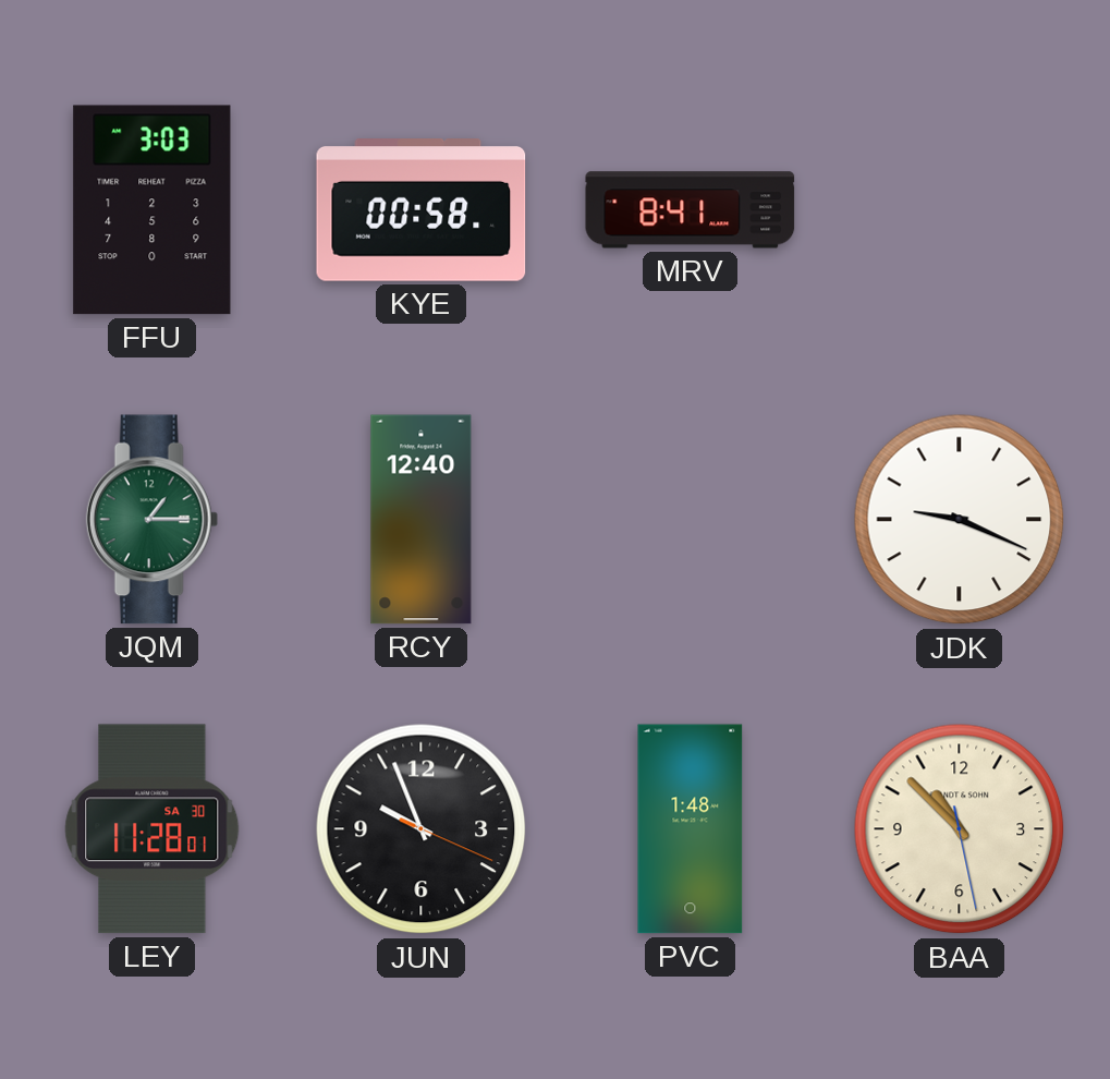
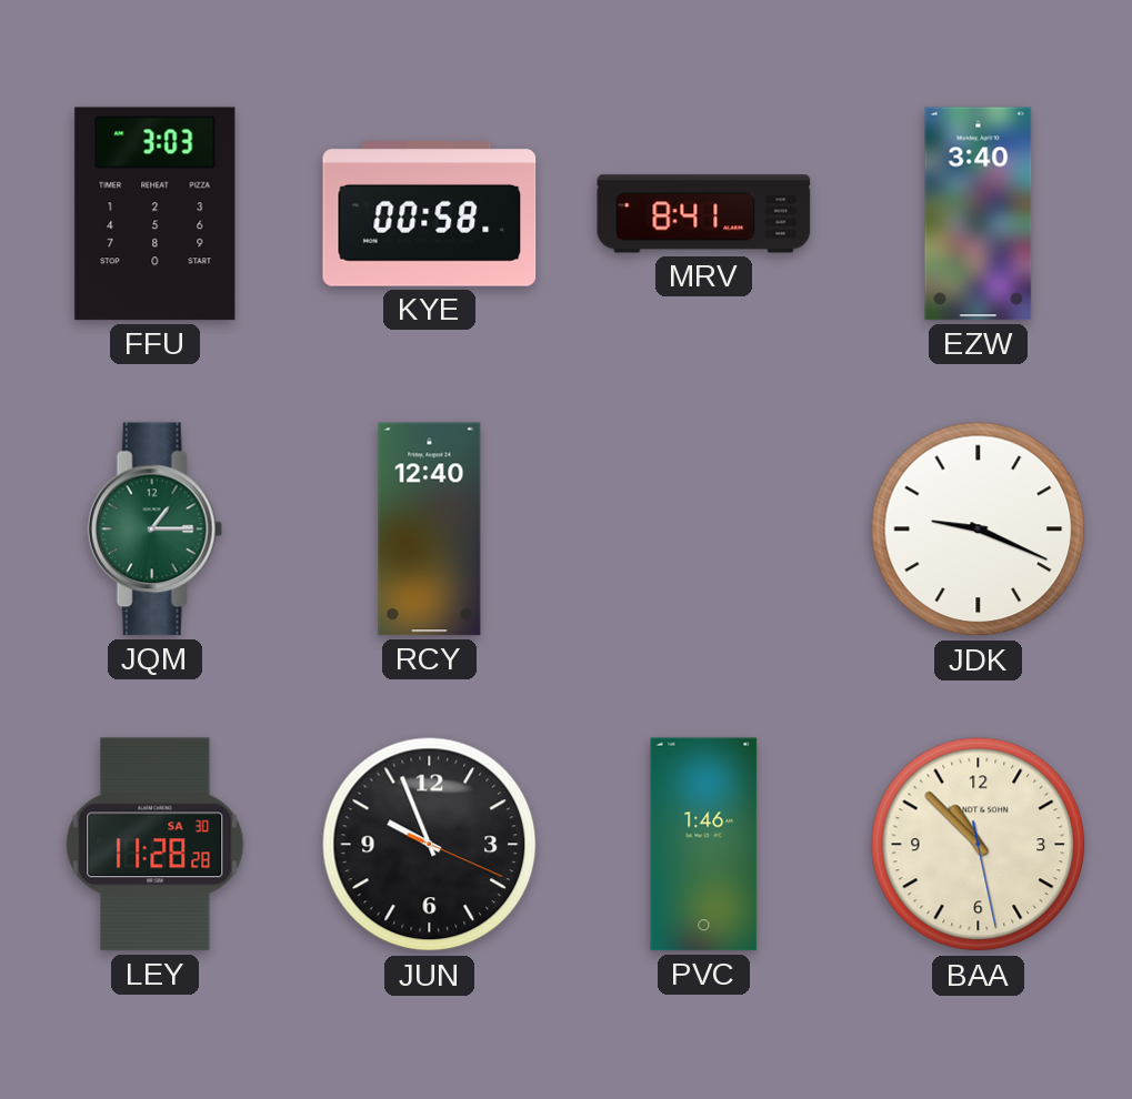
EZW: none -> 3:40 (979, 214)
LEY: 11:28:01 -> 11:28:28 (156, 845)
PVC: 1:48 -> 1:46 (704, 845)
